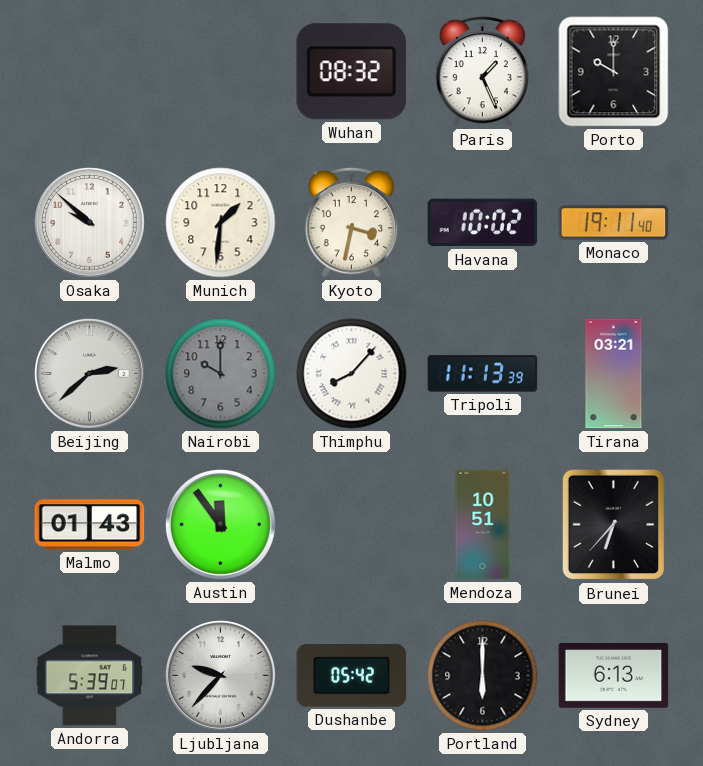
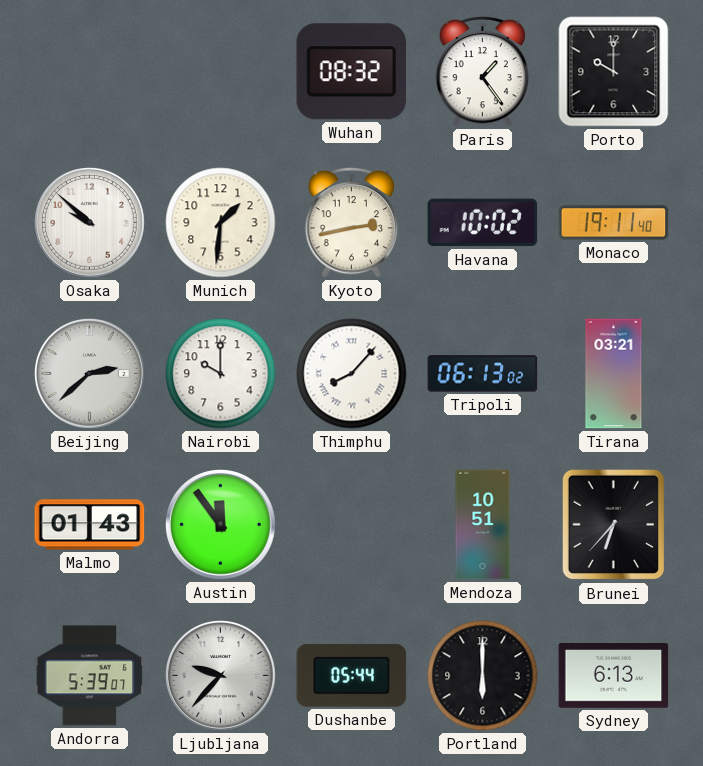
Paris: 1:26 -> 1:24 (483, 71)
Kyoto: 3:32 -> 2:43 (352, 222)
Nairobi dial: grey -> white (221, 374)
Tripoli: 11:13 -> 06:13 (483, 374)
Dushanbe: 05:42 -> 05:44 (352, 676)
